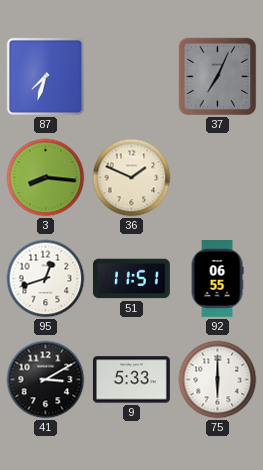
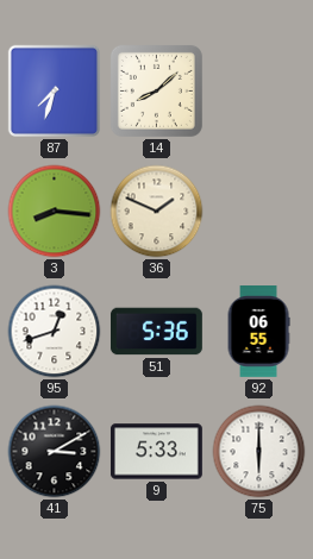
14: none -> 8:08 (156, 90)
37: 7:04 -> none (218, 77)
51: 11:51 -> 5:36 (156, 332)
